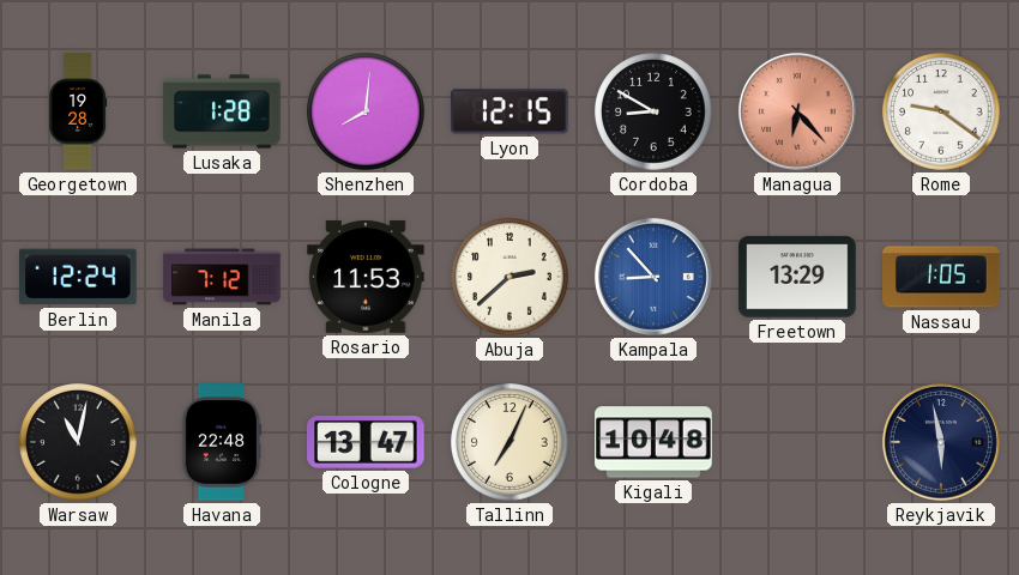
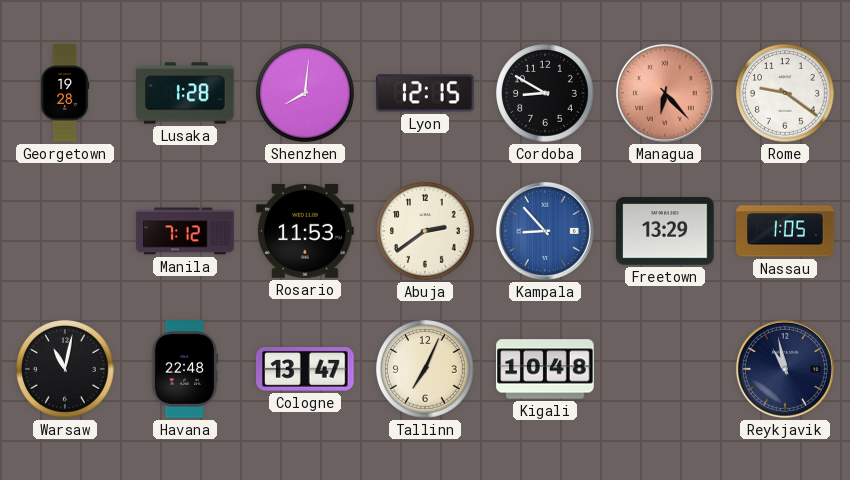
Berlin: 12:24 -> none (78, 277)
Abuja: 2:38 -> 2:39 (425, 231)
Reykjavik: 5:58 -> 10:58 (785, 369)
